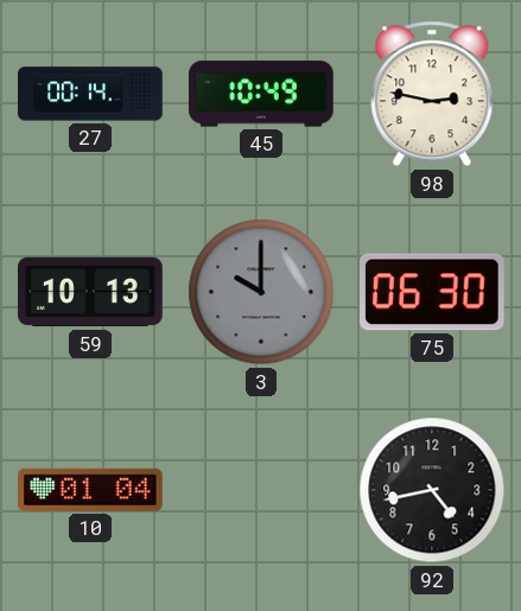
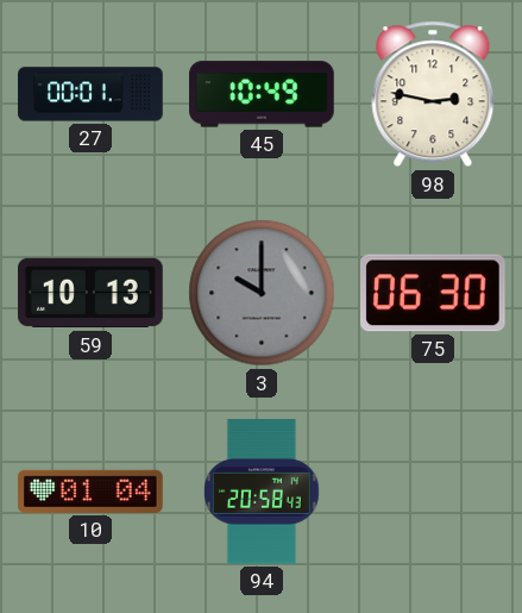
27: 00:14 -> 00:01 (90, 94)
94: none -> 20:58 (262, 492)
92: 4:43 -> none (432, 490)
